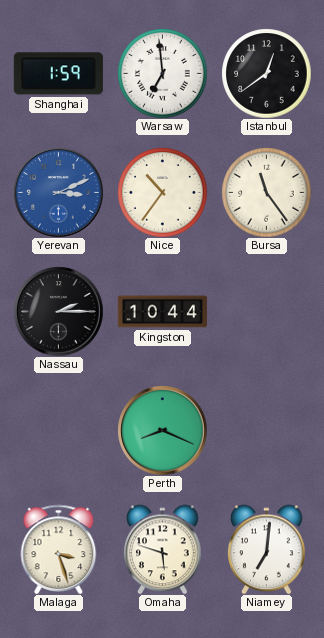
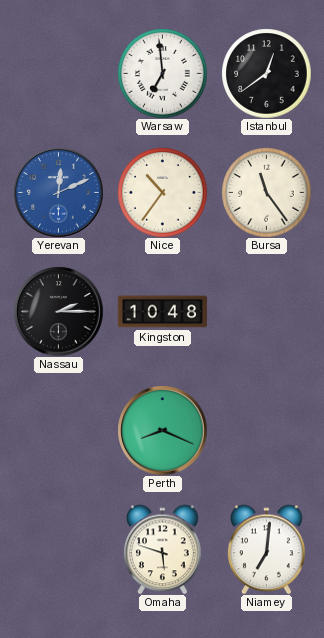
Shanghai: 1:59 -> none (58, 74)
Yerevan: 3:11 -> 12:11 (58, 192)
Kingston: 10:44 -> 10:48 (162, 312)
Malaga: 3:27 -> none (59, 549)
